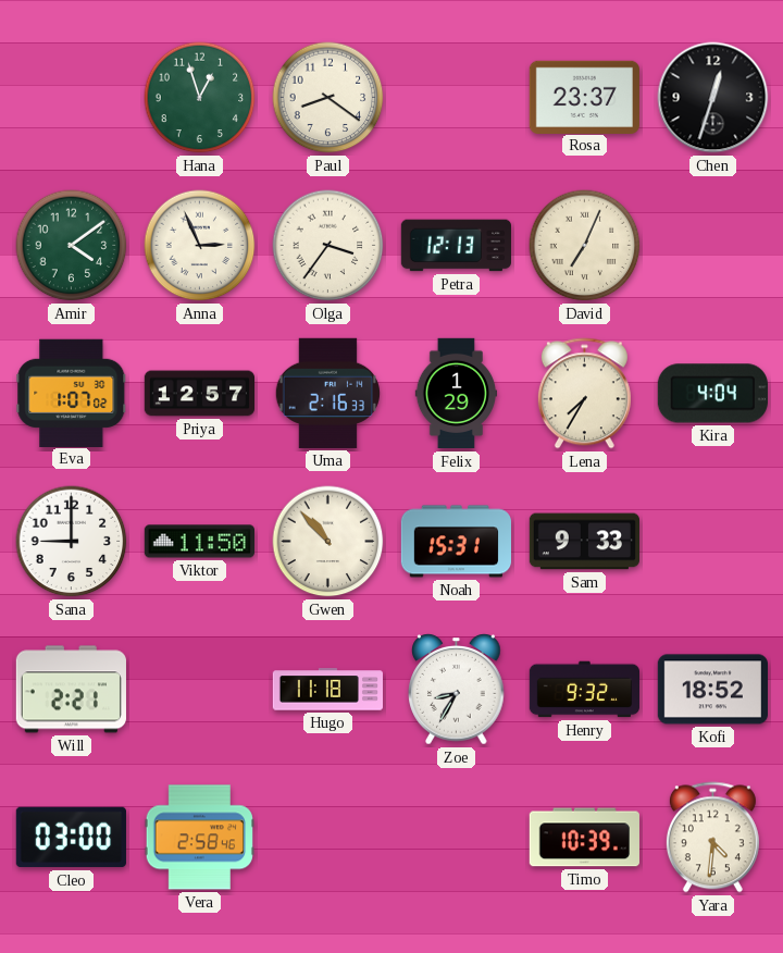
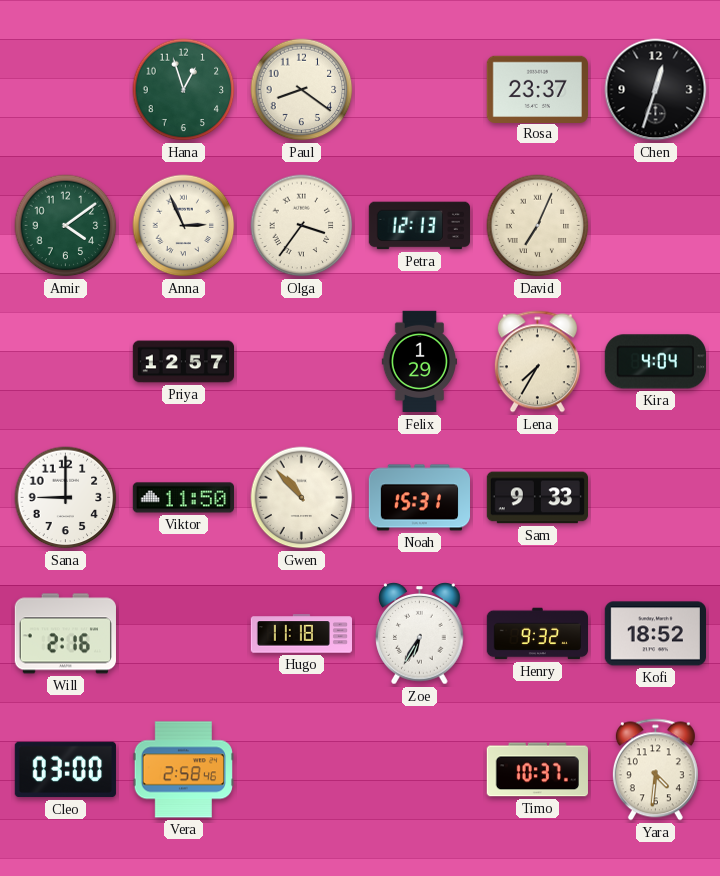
Eva: 1:07 -> none (72, 393)
Uma: 2:16 -> none (327, 393)
Will: 2:21 -> 2:16 (65, 634)
Zoe: 8:35 -> 6:35 (420, 634)
Timo: 10:39 -> 10:37 (537, 770)
